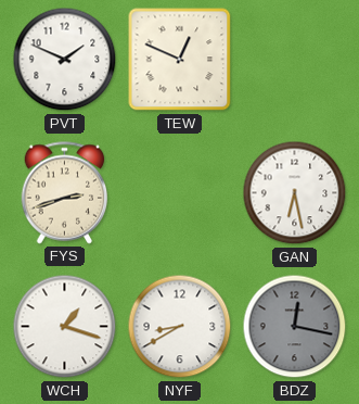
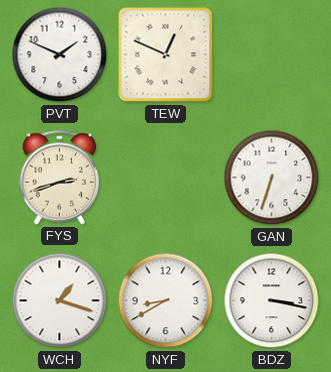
GAN: 6:28 -> 6:33 (272, 178)
BDZ: 12:17 -> 3:17 (272, 301)
BDZ dial: grey -> white (272, 301)
